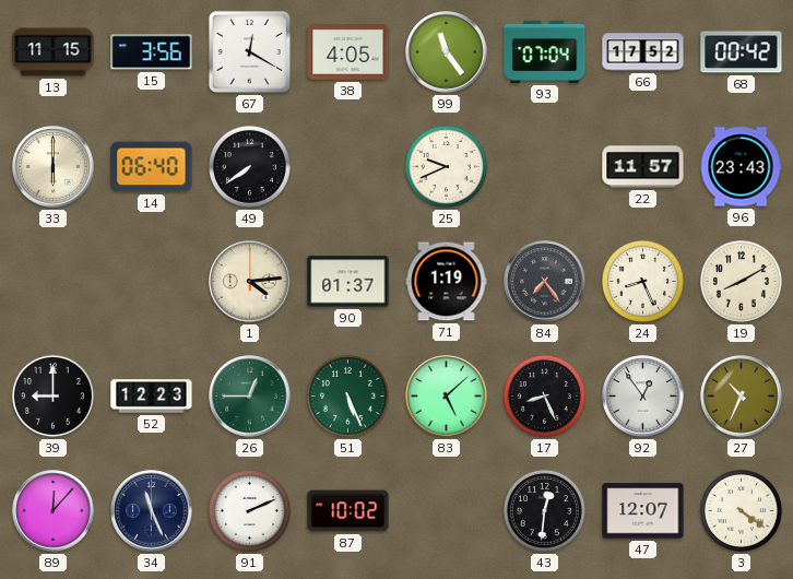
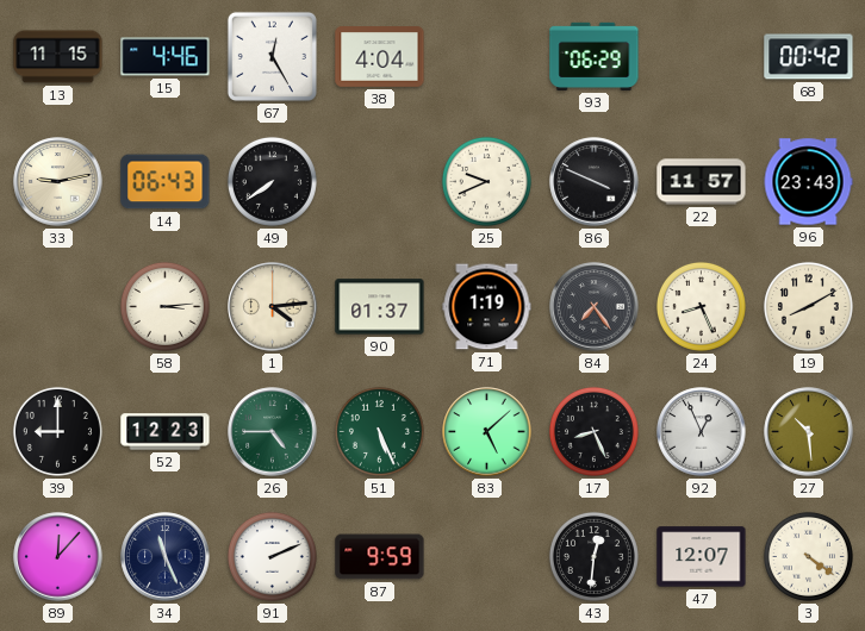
15: 3:56 -> 4:46 (166, 57)
67: 12:20 -> 12:25 (272, 56)
38: 4:05 -> 4:04 (380, 57)
99: 11:24 -> none (447, 52)
93: 07:04 -> 06:29 (595, 56)
66: 17:52 -> none (643, 52)
33: 6:00 -> 9:13 (58, 182)
14: 06:40 -> 06:43 (166, 182)
86: none -> 3:49 (595, 182)
58: none -> 3:14 (164, 306)
26: 12:45 -> 4:45 (273, 432)
92: 12:54 -> 12:56 (702, 432)
27: 10:34 -> 10:29 (809, 432)
87: 10:02 -> 9:59 (380, 557)
